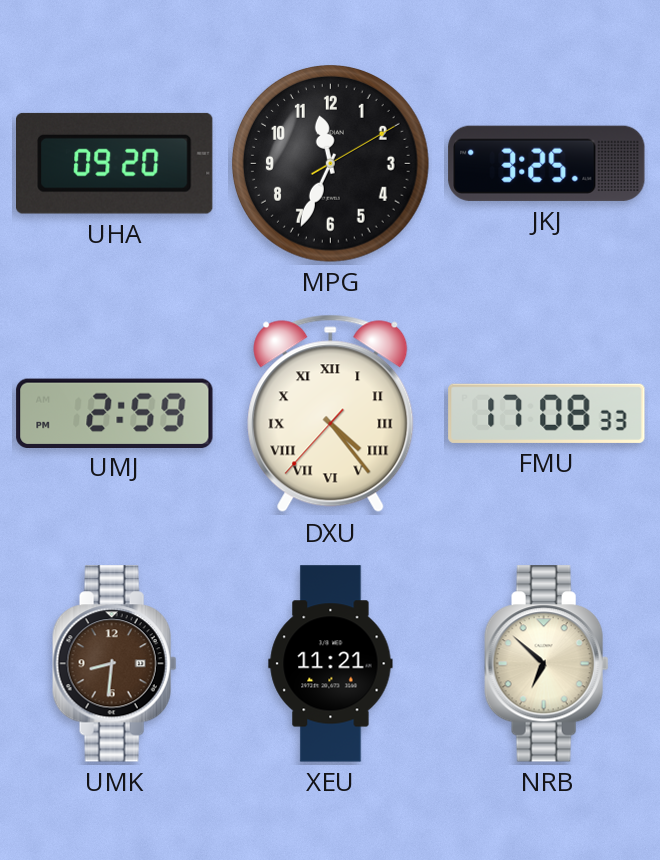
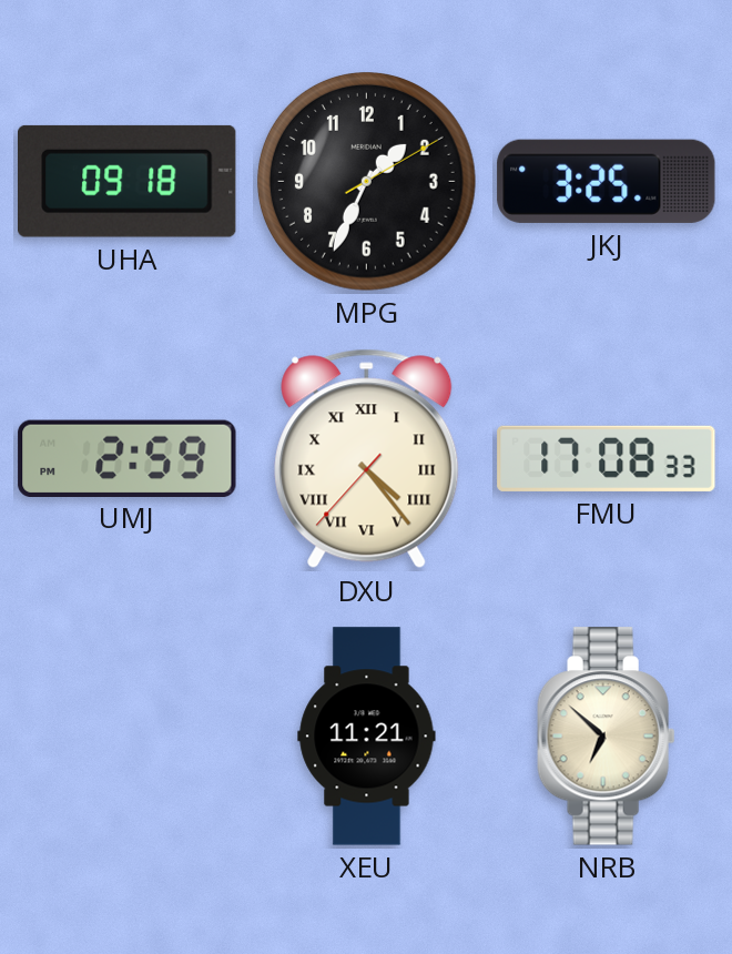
UHA: 09:20 -> 09:18 (128, 181)
MPG: 11:34 -> 1:34 (367, 182)
UMK: 8:31 -> none (115, 664)
